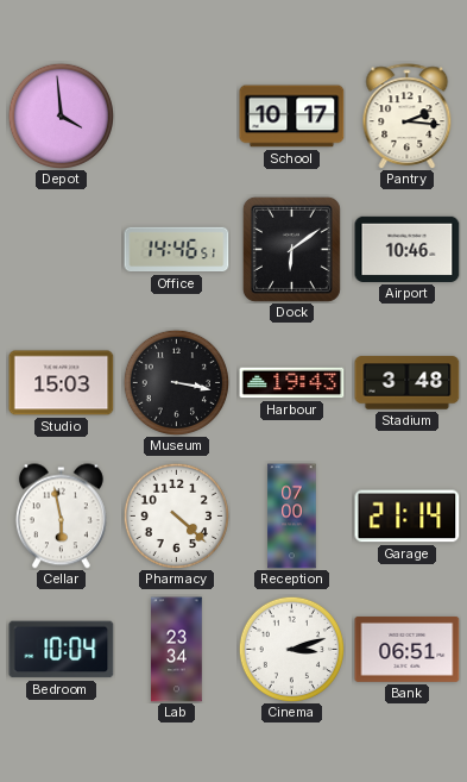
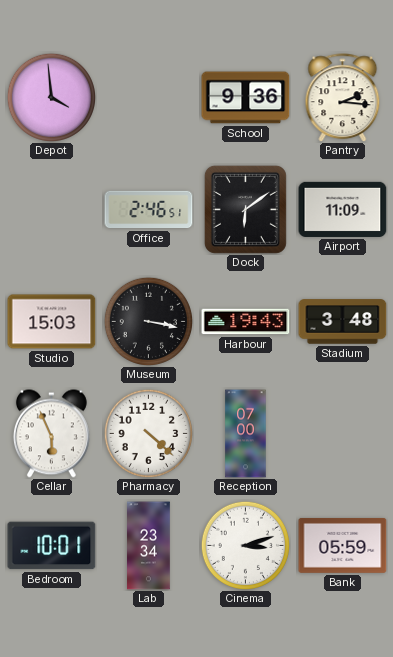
School: 10:17 -> 9:36 (246, 98)
Office: 14:46 -> 2:46 (149, 210)
Airport: 10:46 -> 11:09 (343, 209)
Cellar: 5:58 -> 5:56 (51, 434)
Garage: 21:14 -> none (408, 517)
Bedroom: 10:04 -> 10:01 (52, 546)
Bank: 06:51 -> 05:59 (343, 545)
